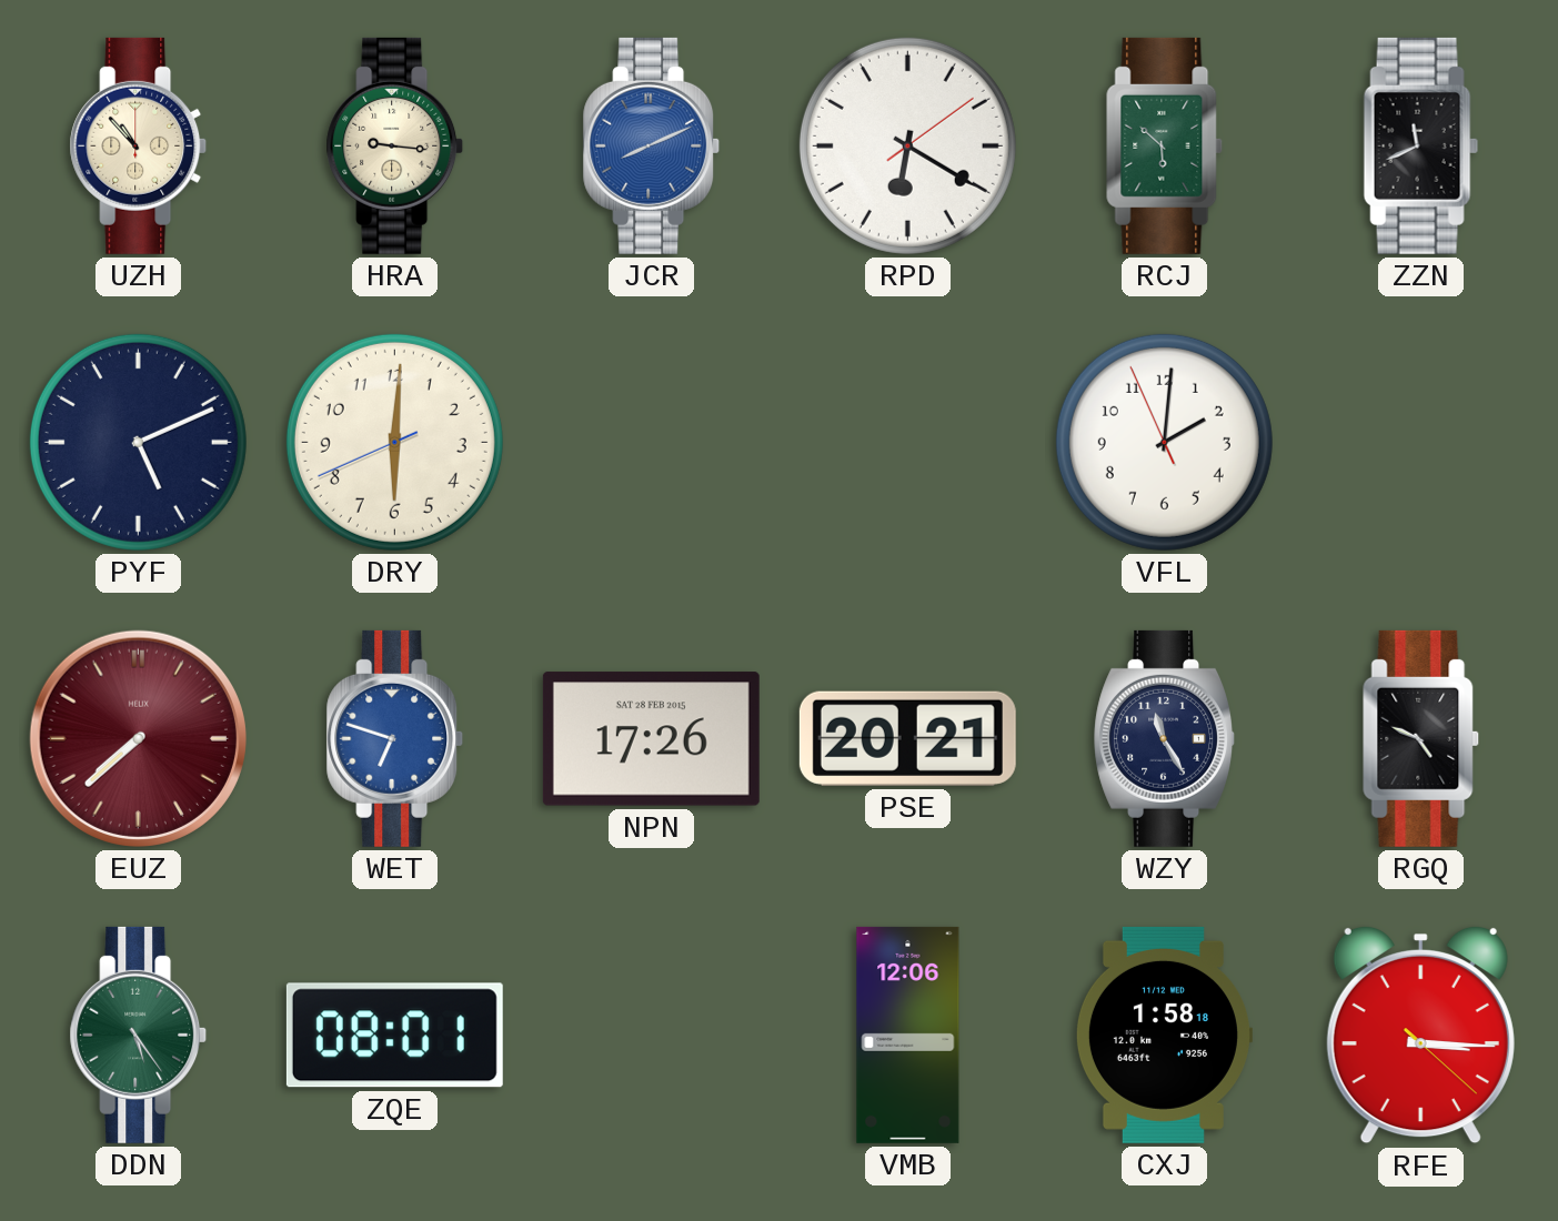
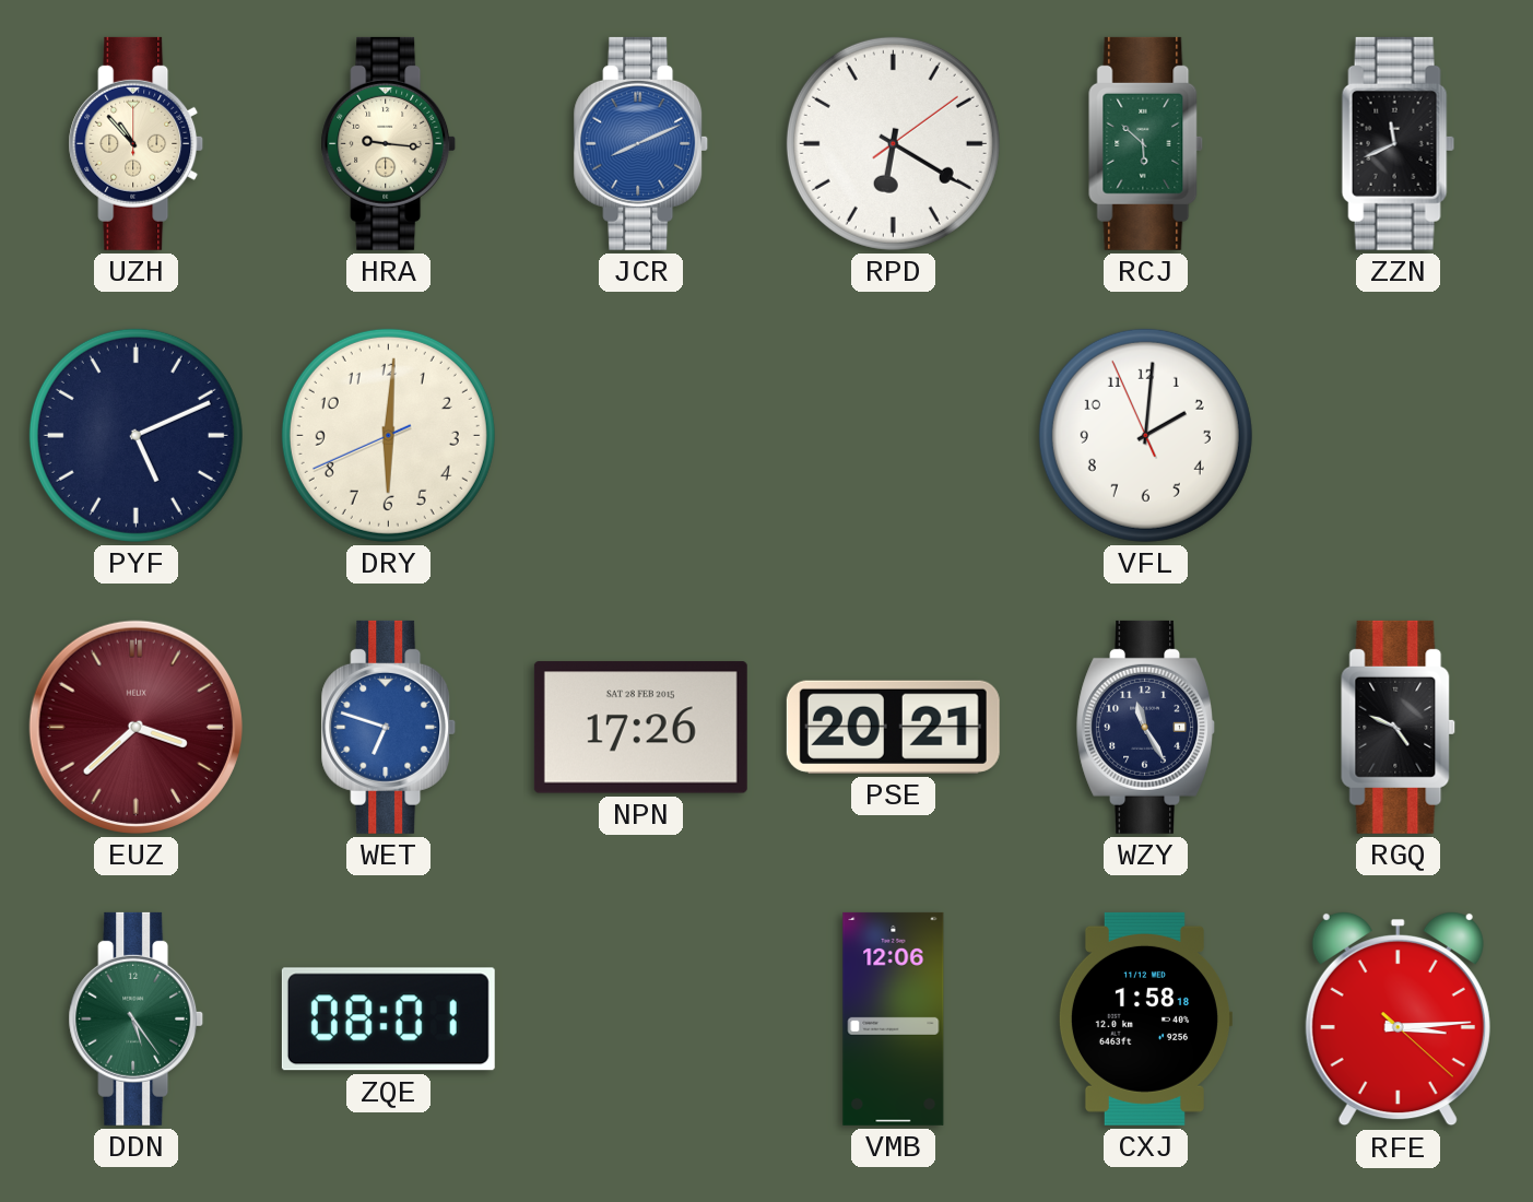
EUZ: 7:38 -> 3:38 (135, 727)
RFE: 3:15 -> 3:14 (1398, 1018)
